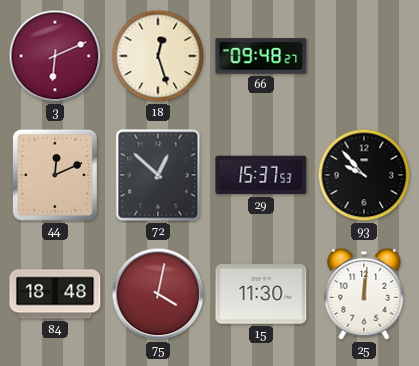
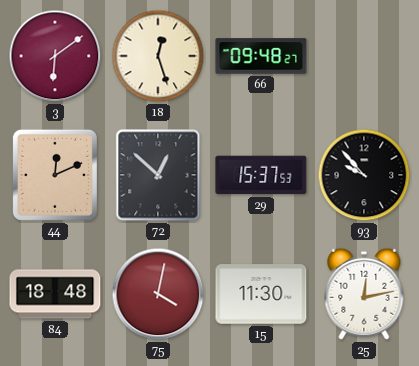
3: 6:11 -> 6:09 (55, 56)
25: 12:01 -> 12:13 (364, 294)
